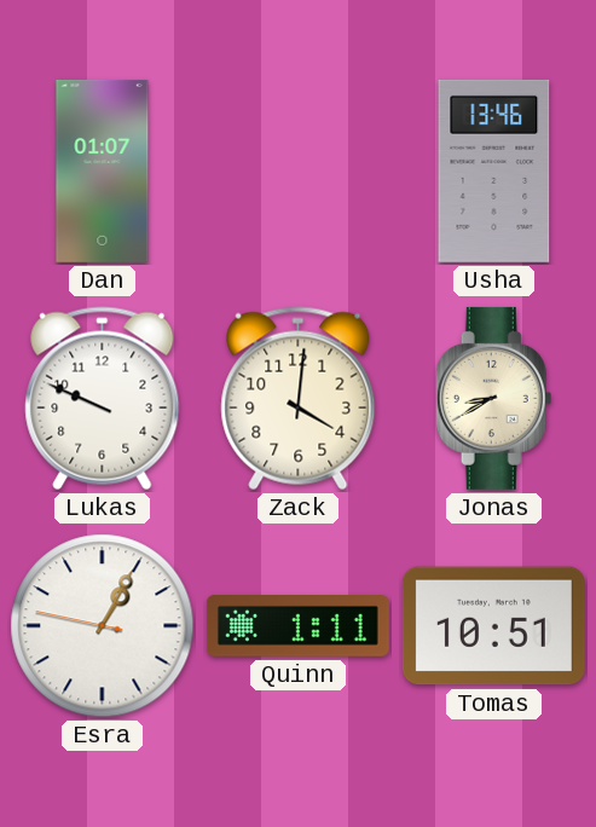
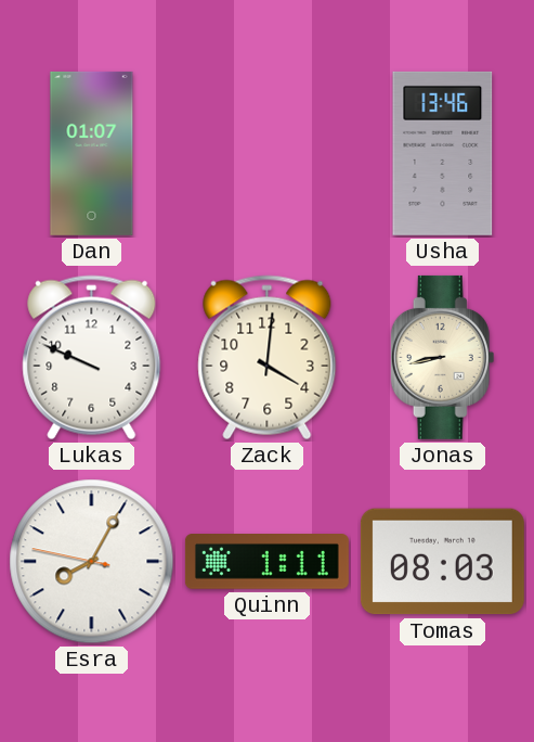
Jonas: 8:40 -> 8:43 (443, 357)
Esra: 1:04 -> 8:04 (92, 562)
Tomas: 10:51 -> 08:03 (442, 562)
